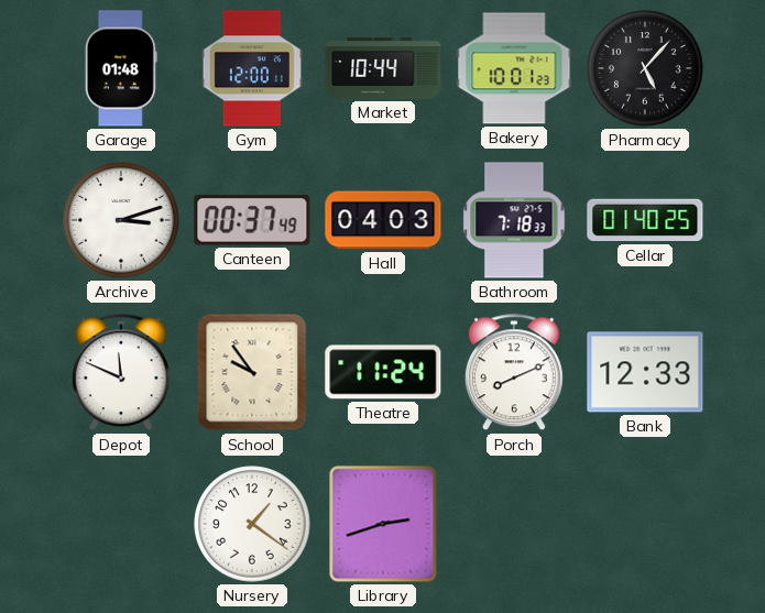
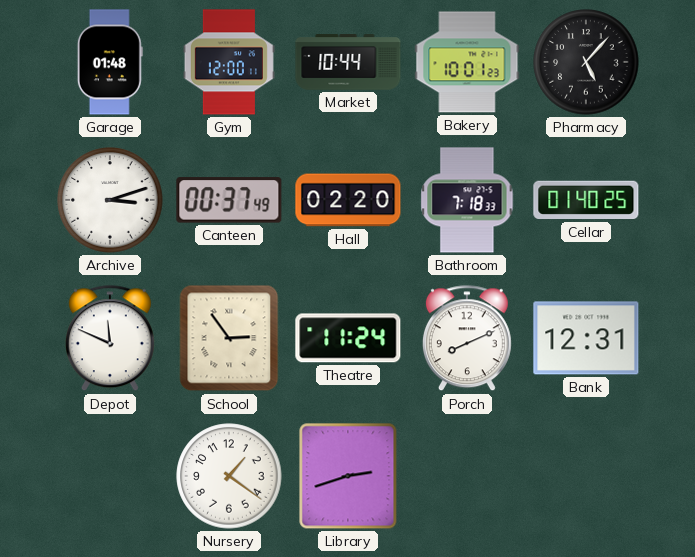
Hall: 04:03 -> 02:20 (348, 200)
School: 9:54 -> 2:54 (229, 338)
Bank: 12:33 -> 12:31 (586, 338)
